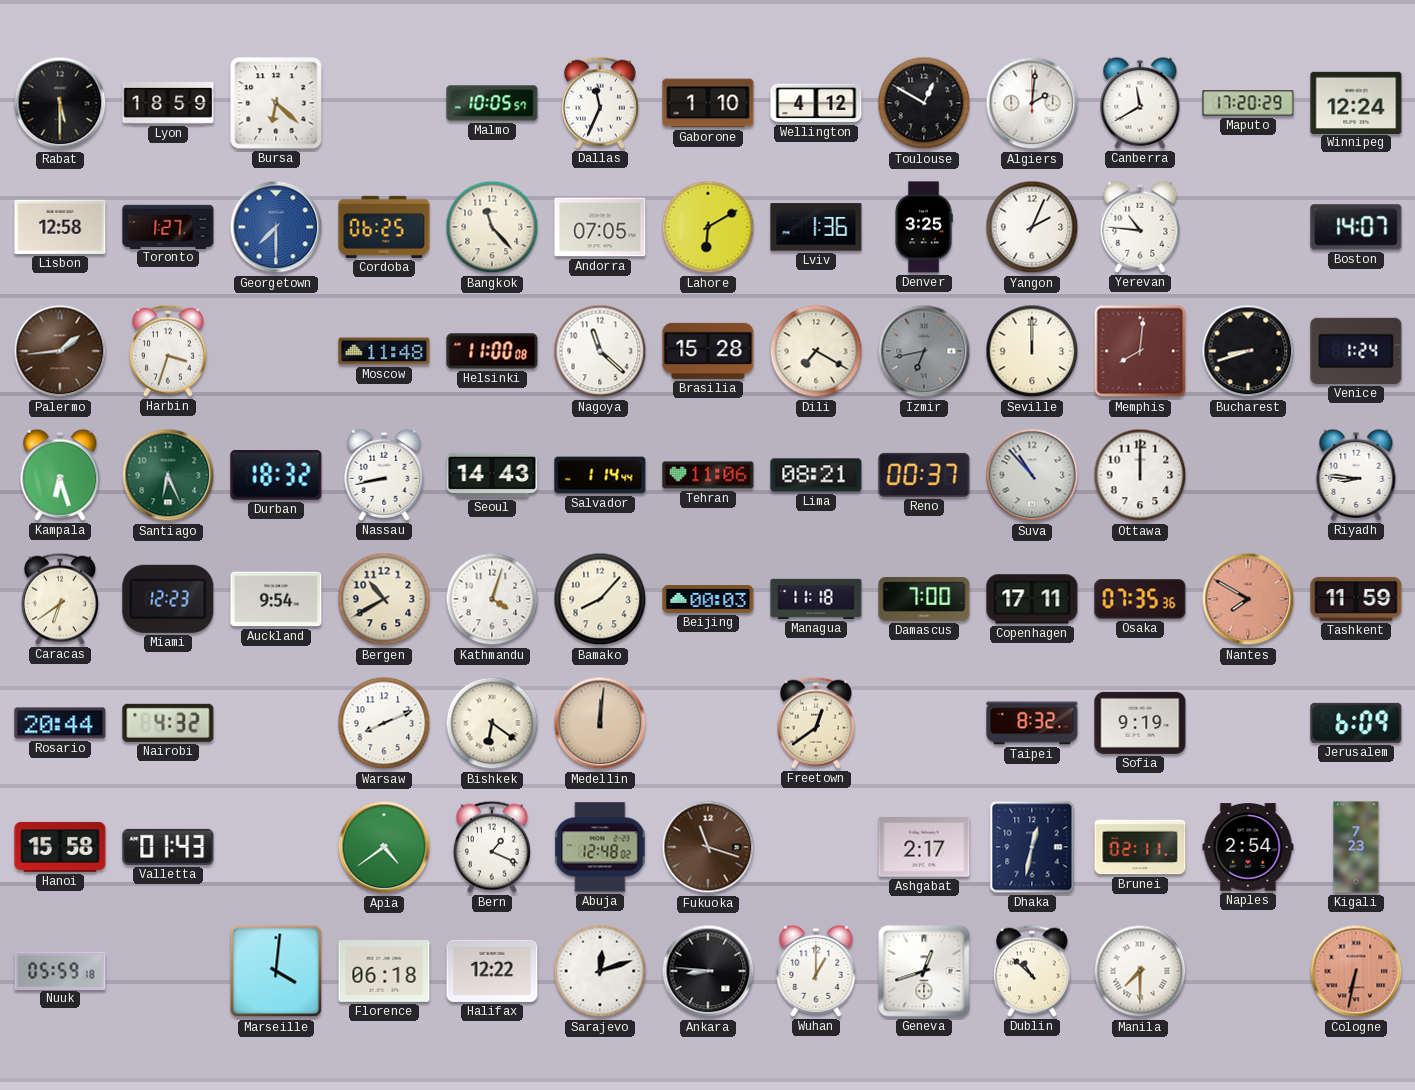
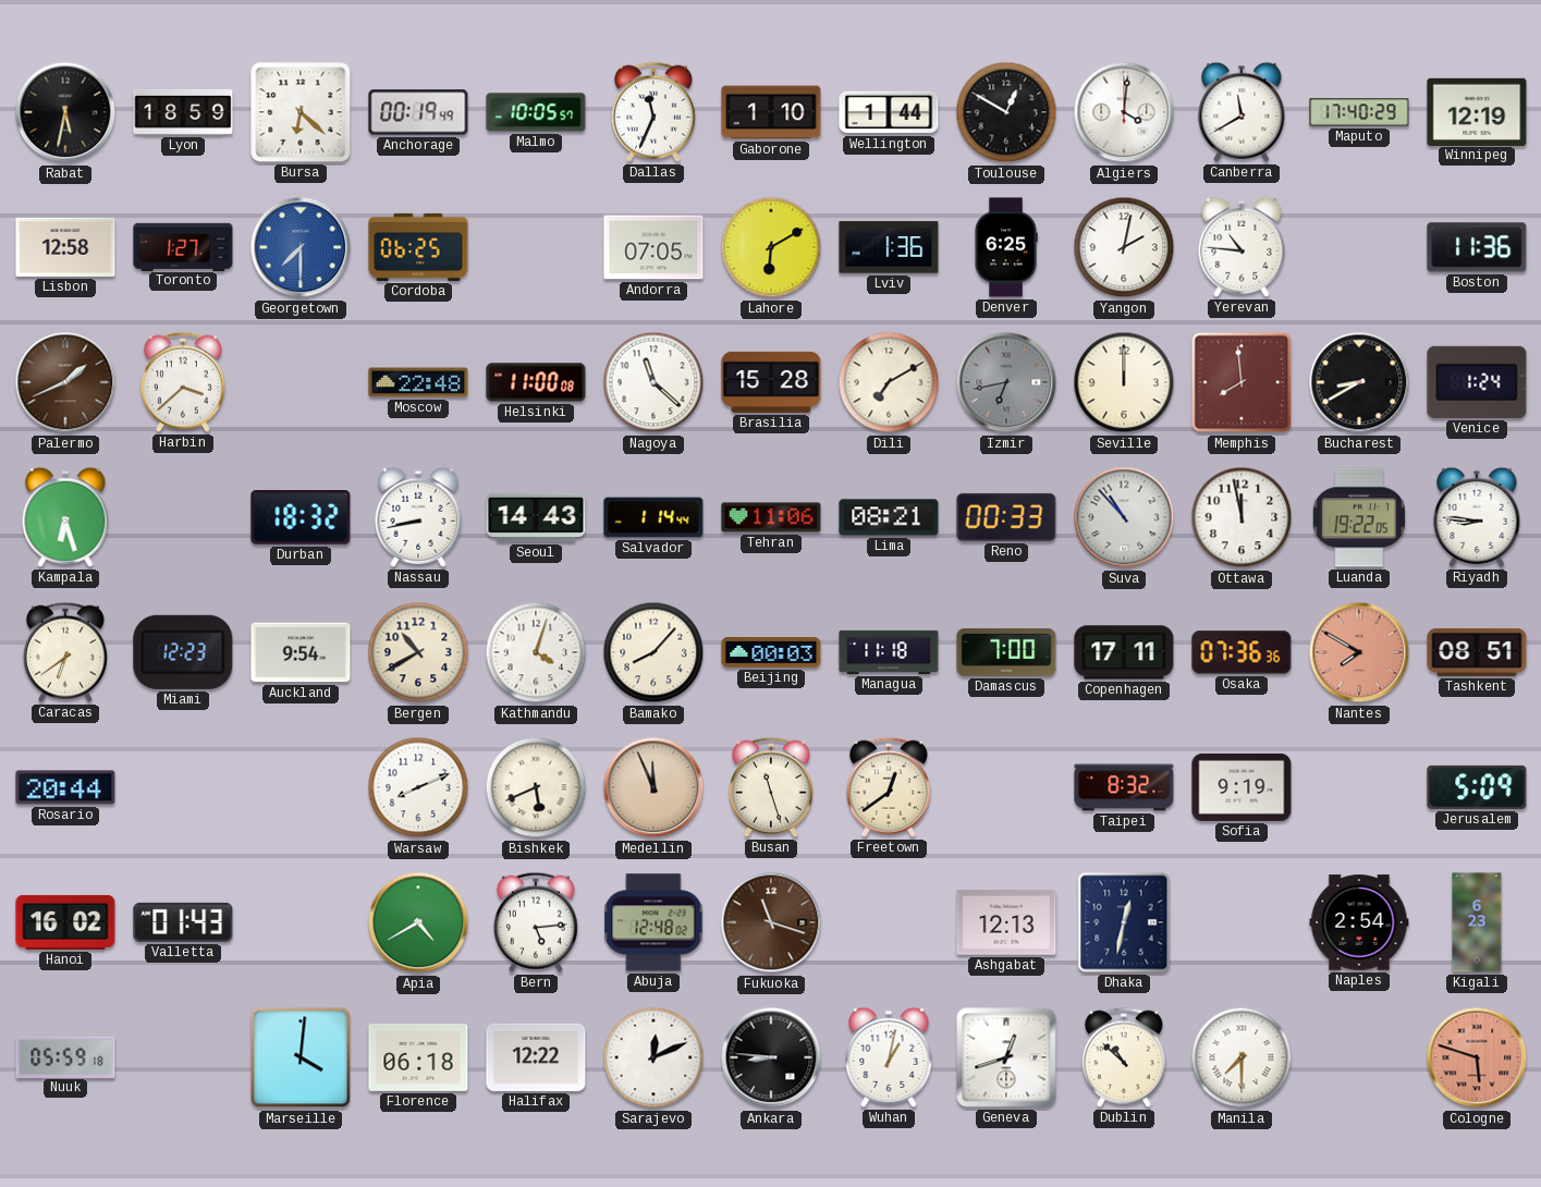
Rabat: 5:30 -> 5:32 (65, 112)
Anchorage: none -> 00:19 (418, 112)
Wellington: 4:12 -> 1:44 (889, 112)
Algiers: 2:01 -> 4:01 (1124, 112)
Maputo: 17:20 -> 17:40 (1359, 112)
Winnipeg: 12:24 -> 12:19 (1477, 111)
Bangkok: 11:23 -> none (492, 227)
Denver: 3:25 -> 6:25 (1006, 247)
Yangon: 2:04 -> 2:02 (1124, 247)
Boston: 14:07 -> 11:36 (1477, 247)
Palermo: 1:44 -> 1:41 (65, 382)
Harbin: 3:33 -> 3:38 (183, 382)
Moscow: 11:48 -> 22:48 (418, 382)
Dili: 7:20 -> 7:10 (889, 382)
Memphis: 8:01 -> 7:59 (1242, 382)
Bucharest: 8:42 -> 8:40 (1359, 382)
Santiago: 6:26 -> none (168, 475)
Reno: 00:37 -> 00:33 (1006, 517)
Ottawa: 12:00 -> 11:58 (1242, 517)
Luanda: none -> 19:22 (1359, 517)
Osaka: 07:35 -> 07:36 (1242, 652)
Tashkent: 11:59 -> 08:51 (1477, 652)
Nairobi: 4:32 -> none (168, 723)
Bishkek: 6:21 -> 5:41 (536, 787)
Medellin: 12:01 -> 11:56 (653, 787)
Busan: none -> 11:27 (771, 787)
Jerusalem: 6:09 -> 5:09 (1477, 787)
Hanoi: 15:58 -> 16:02 (65, 922)
Apia: 4:39 -> 4:40 (418, 922)
Bern: 1:19 -> 5:14 (536, 922)
Ashgabat: 2:17 -> 12:13 (1006, 922)
Brunei: 02:11 -> none (1140, 847)
Kigali: 7:23 -> 6:23 (1477, 922)
Sarajevo: 12:12 -> 12:11 (653, 1057)
Wuhan: 1:00 -> 1:02 (889, 1057)
Cologne: 6:32 -> 5:48 (1477, 1057)
